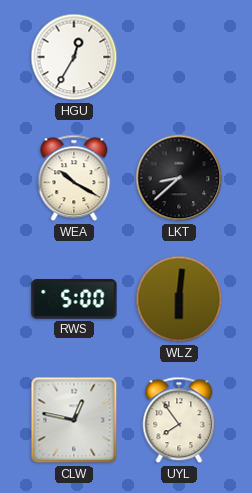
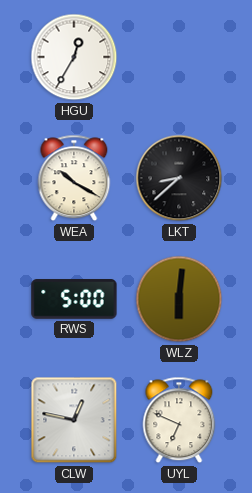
UYL: 7:54 -> 6:49 (179, 420)
